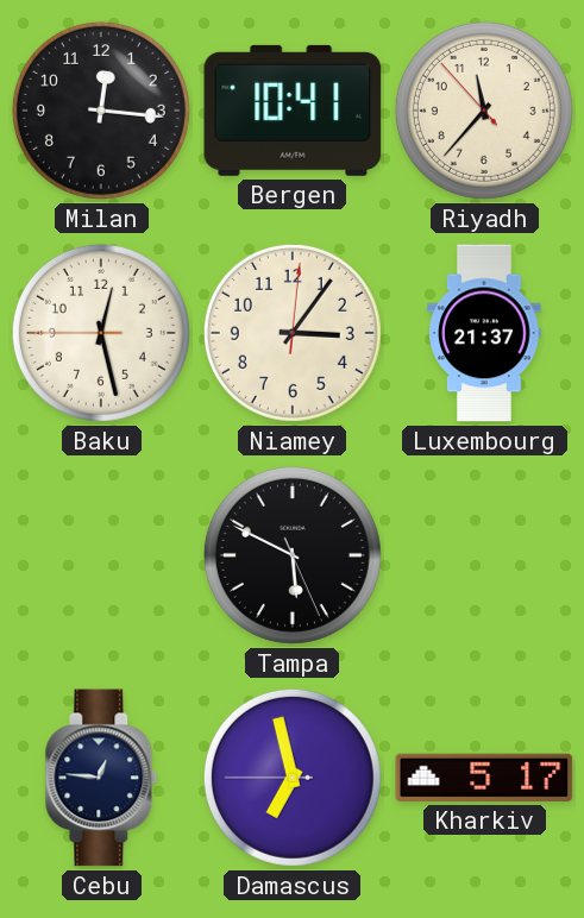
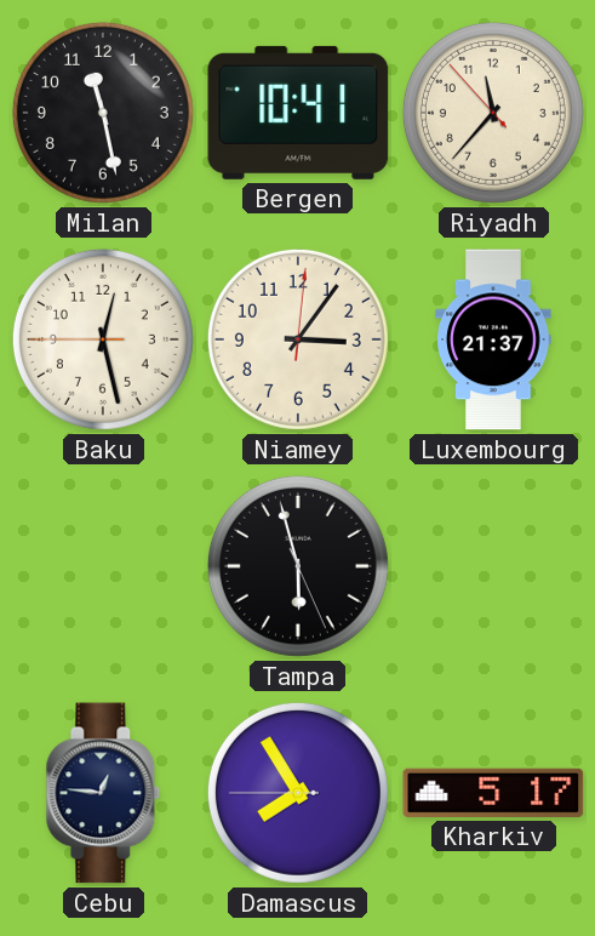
Milan: 12:16 -> 11:28 (103, 113)
Tampa: 5:49 -> 5:57 (298, 566)
Damascus: 6:57 -> 7:54 (298, 793)
